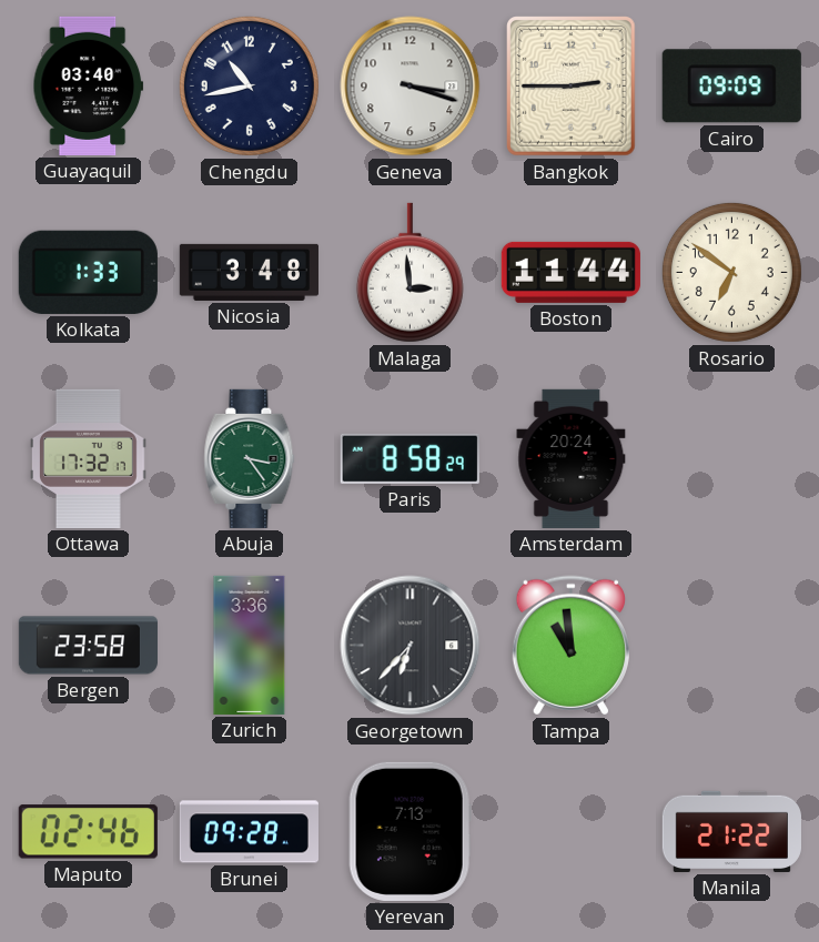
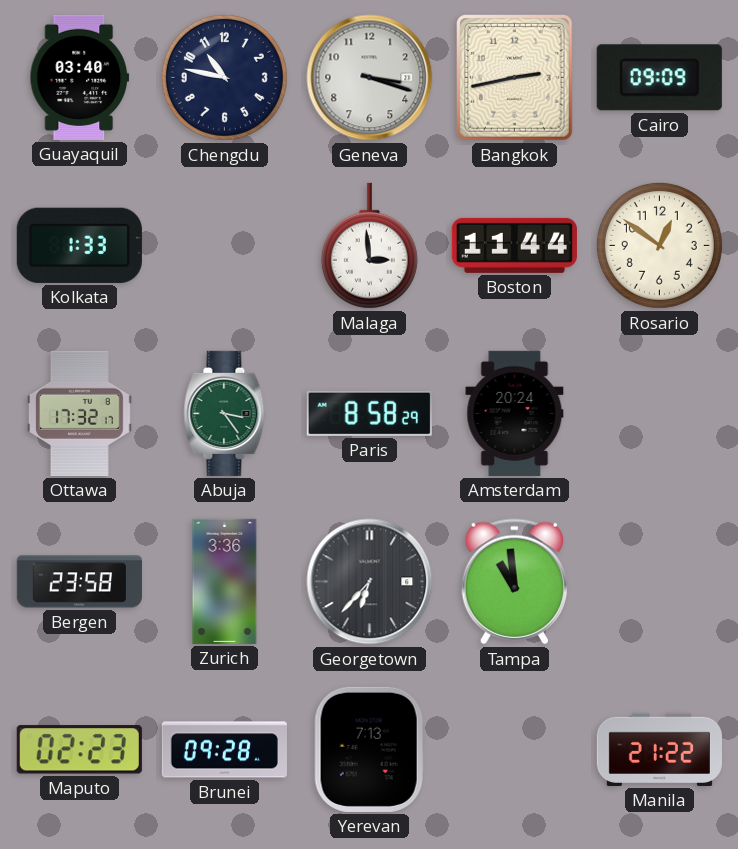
Chengdu: 10:43 -> 10:47 (224, 77)
Bangkok: 2:45 -> 2:43 (515, 78)
Nicosia: 3:48 -> none (249, 272)
Rosario: 6:51 -> 12:51 (659, 245)
Maputo: 02:46 -> 02:23 (79, 750)
